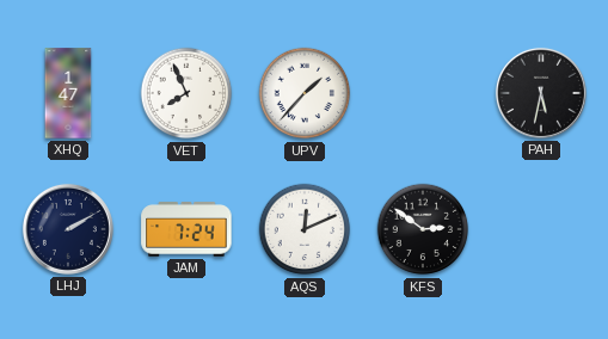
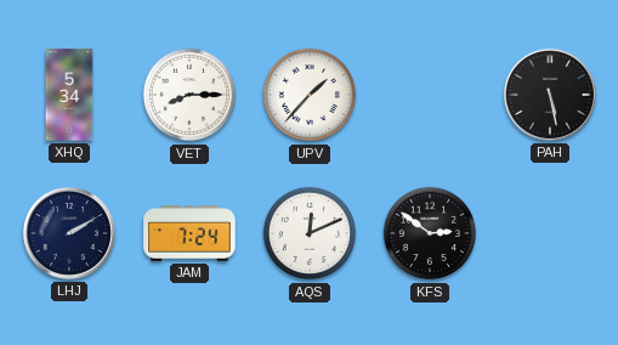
XHQ: 1:47 -> 5:34 (69, 95)
VET: 7:56 -> 8:15 (189, 95)
PAH: 5:32 -> 5:28 (550, 95)
